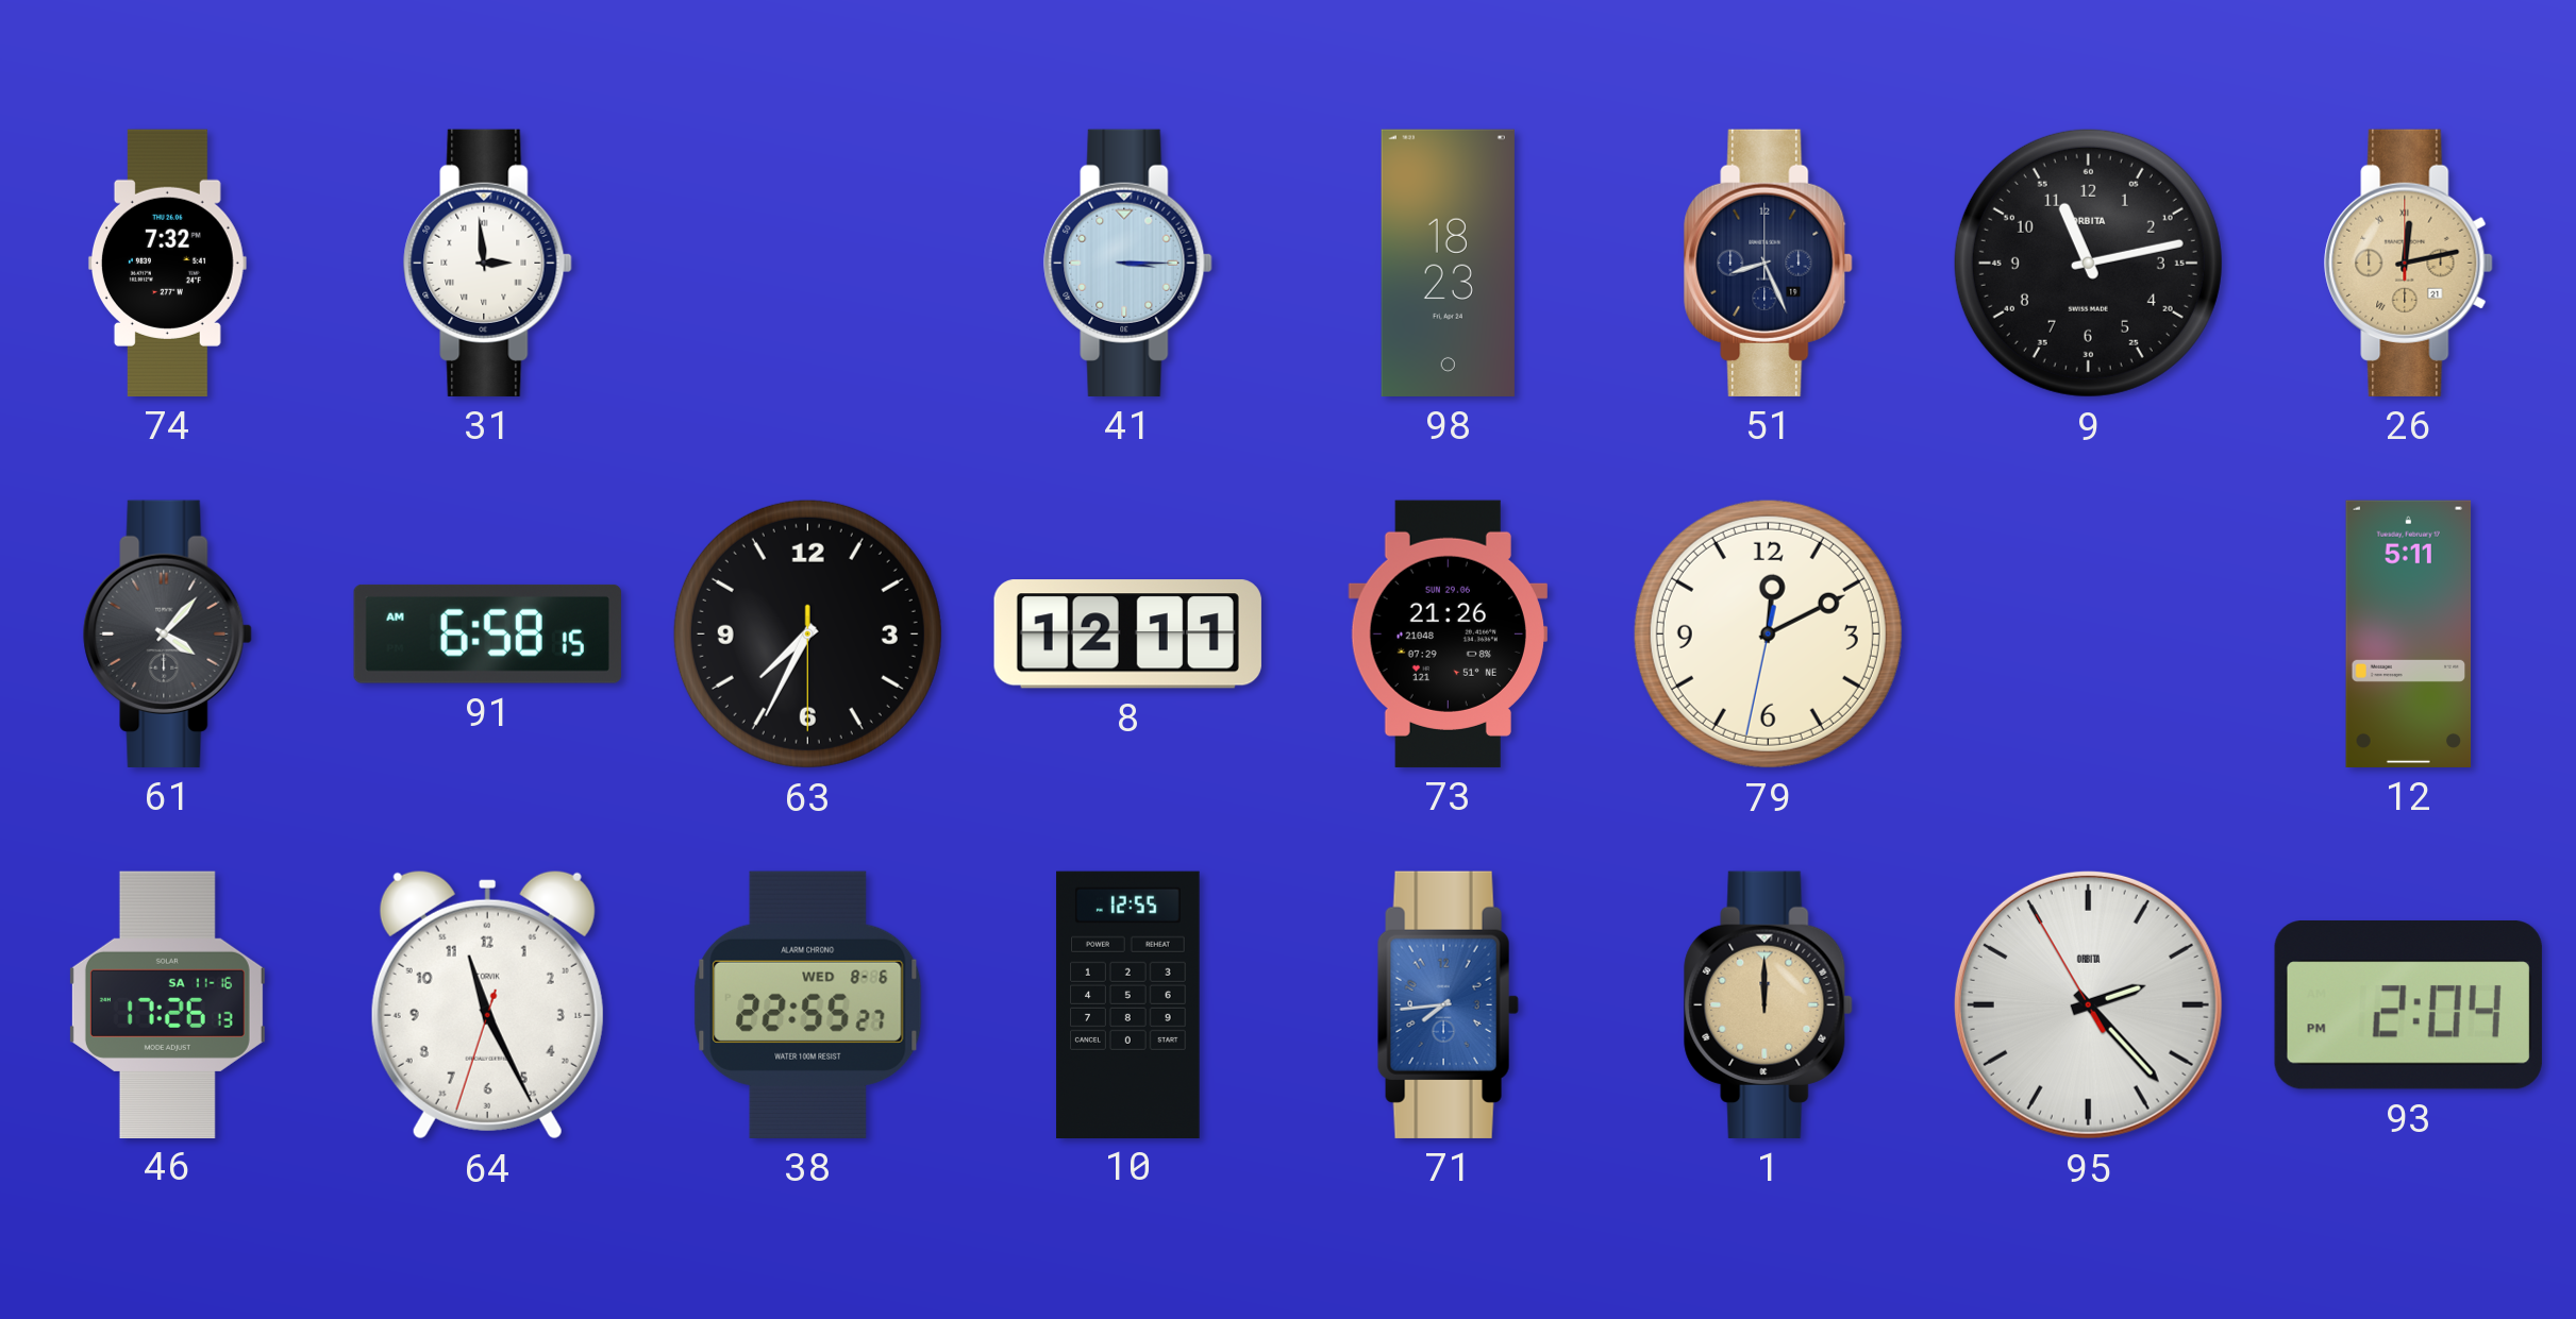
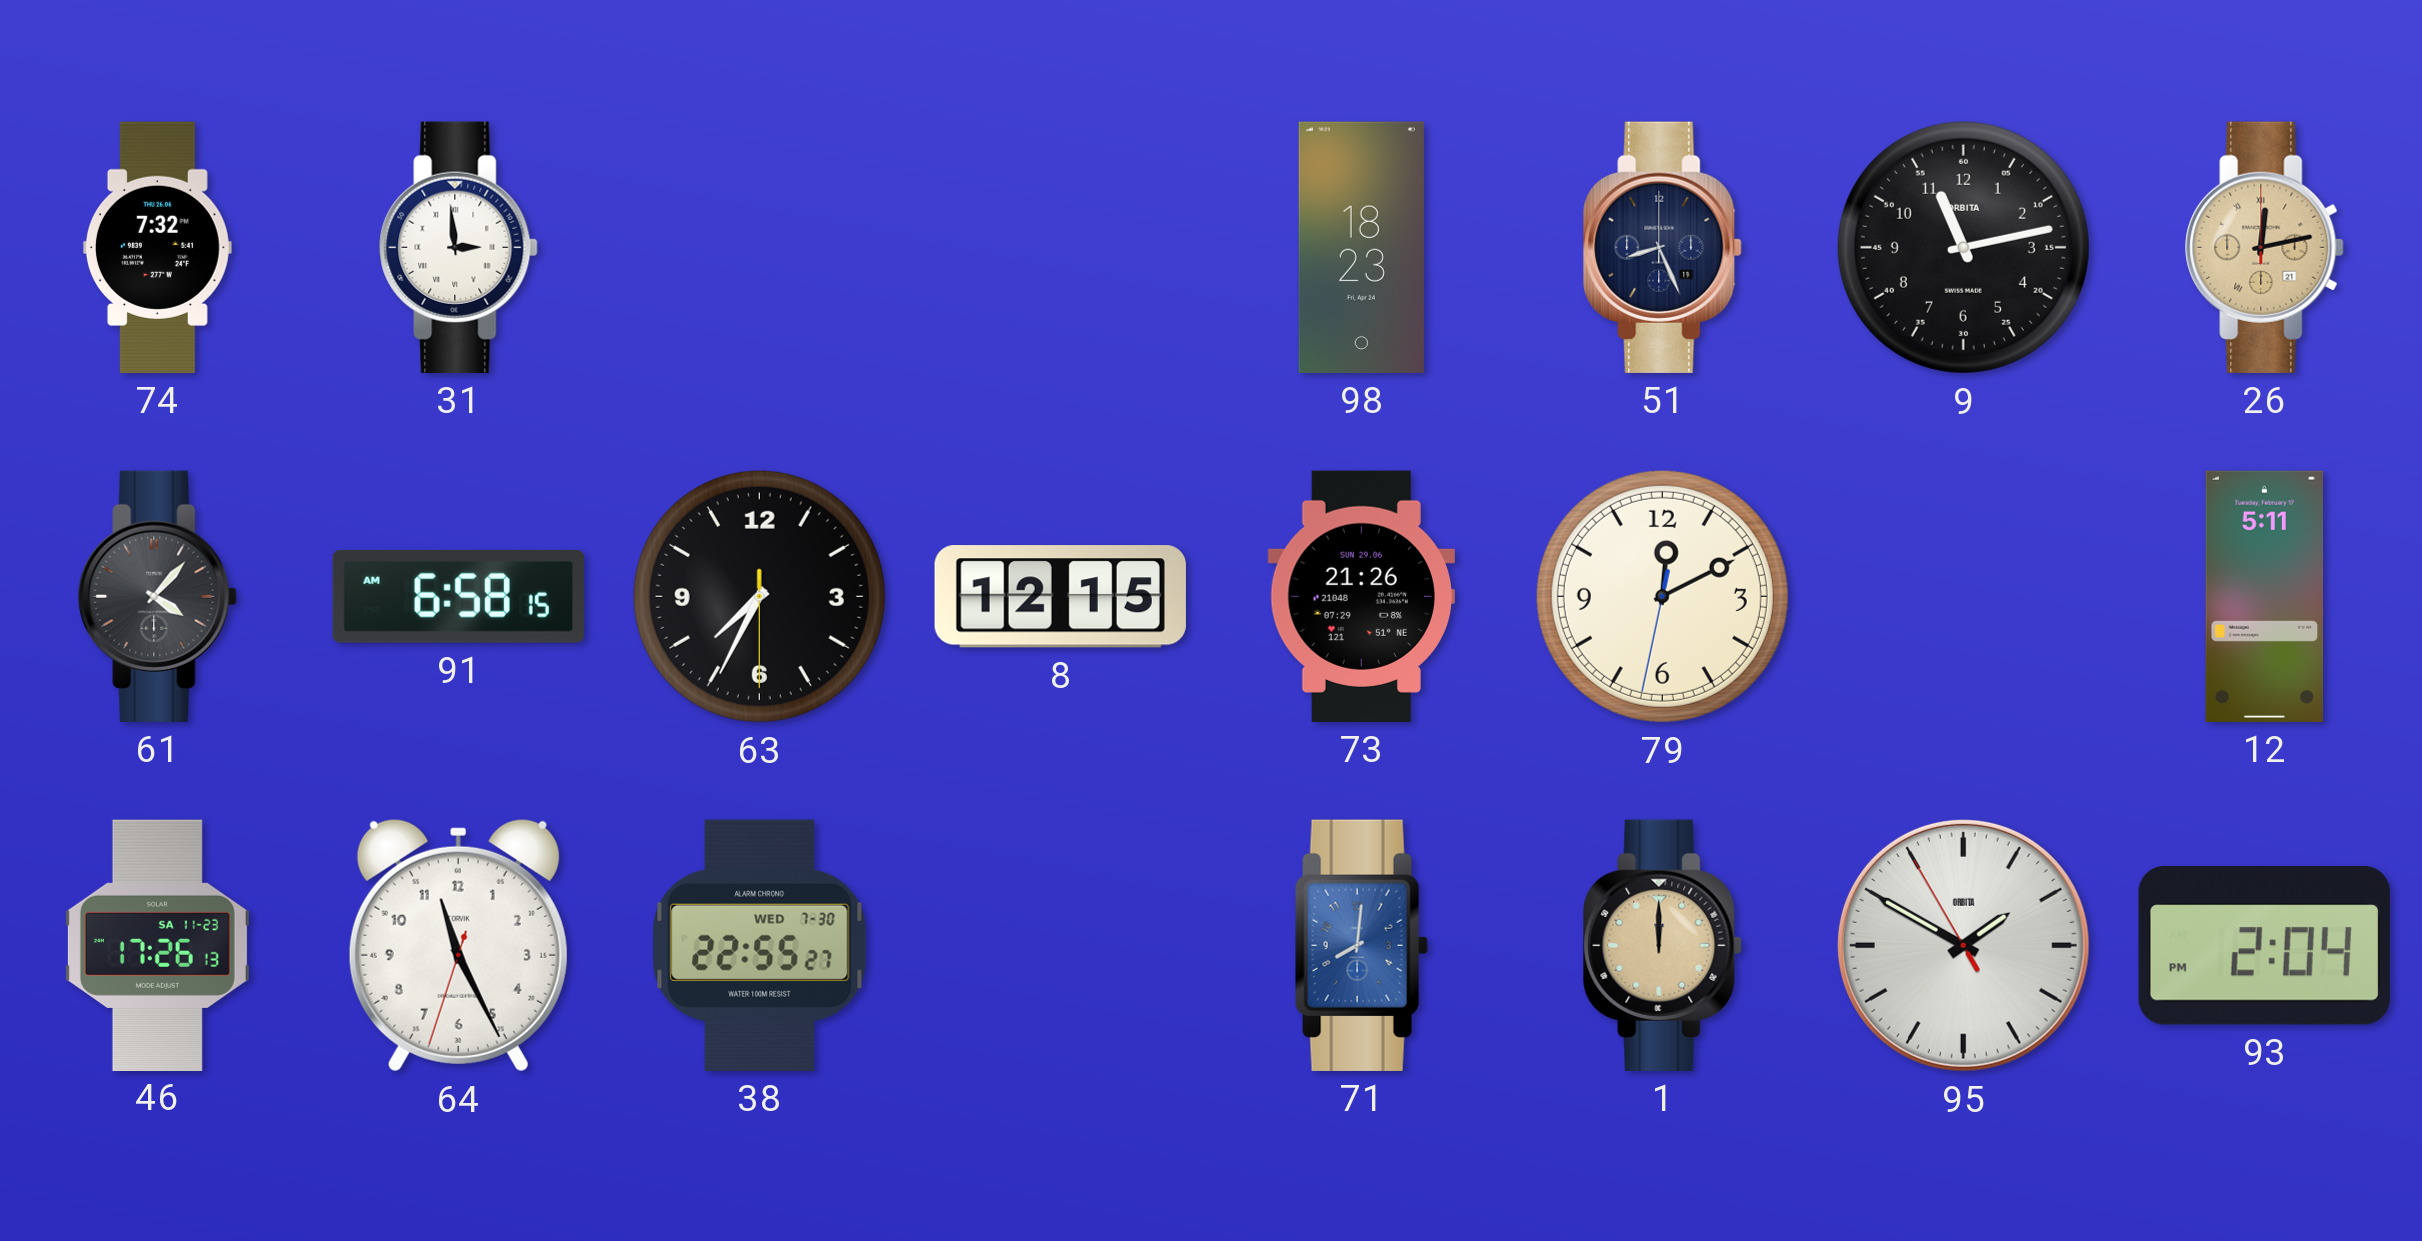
41: 3:15 -> none (1128, 263)
8: 12:11 -> 12:15 (1060, 597)
46 date: SA 11-16 -> SA 11-23 (157, 945)
38 date: WED 8-6 -> WED 7-30 (760, 945)
10: 12:55 -> none (1128, 1004)
71: 7:44 -> 8:01 (1361, 945)
95: 2:22 -> 1:49 (1963, 945)
